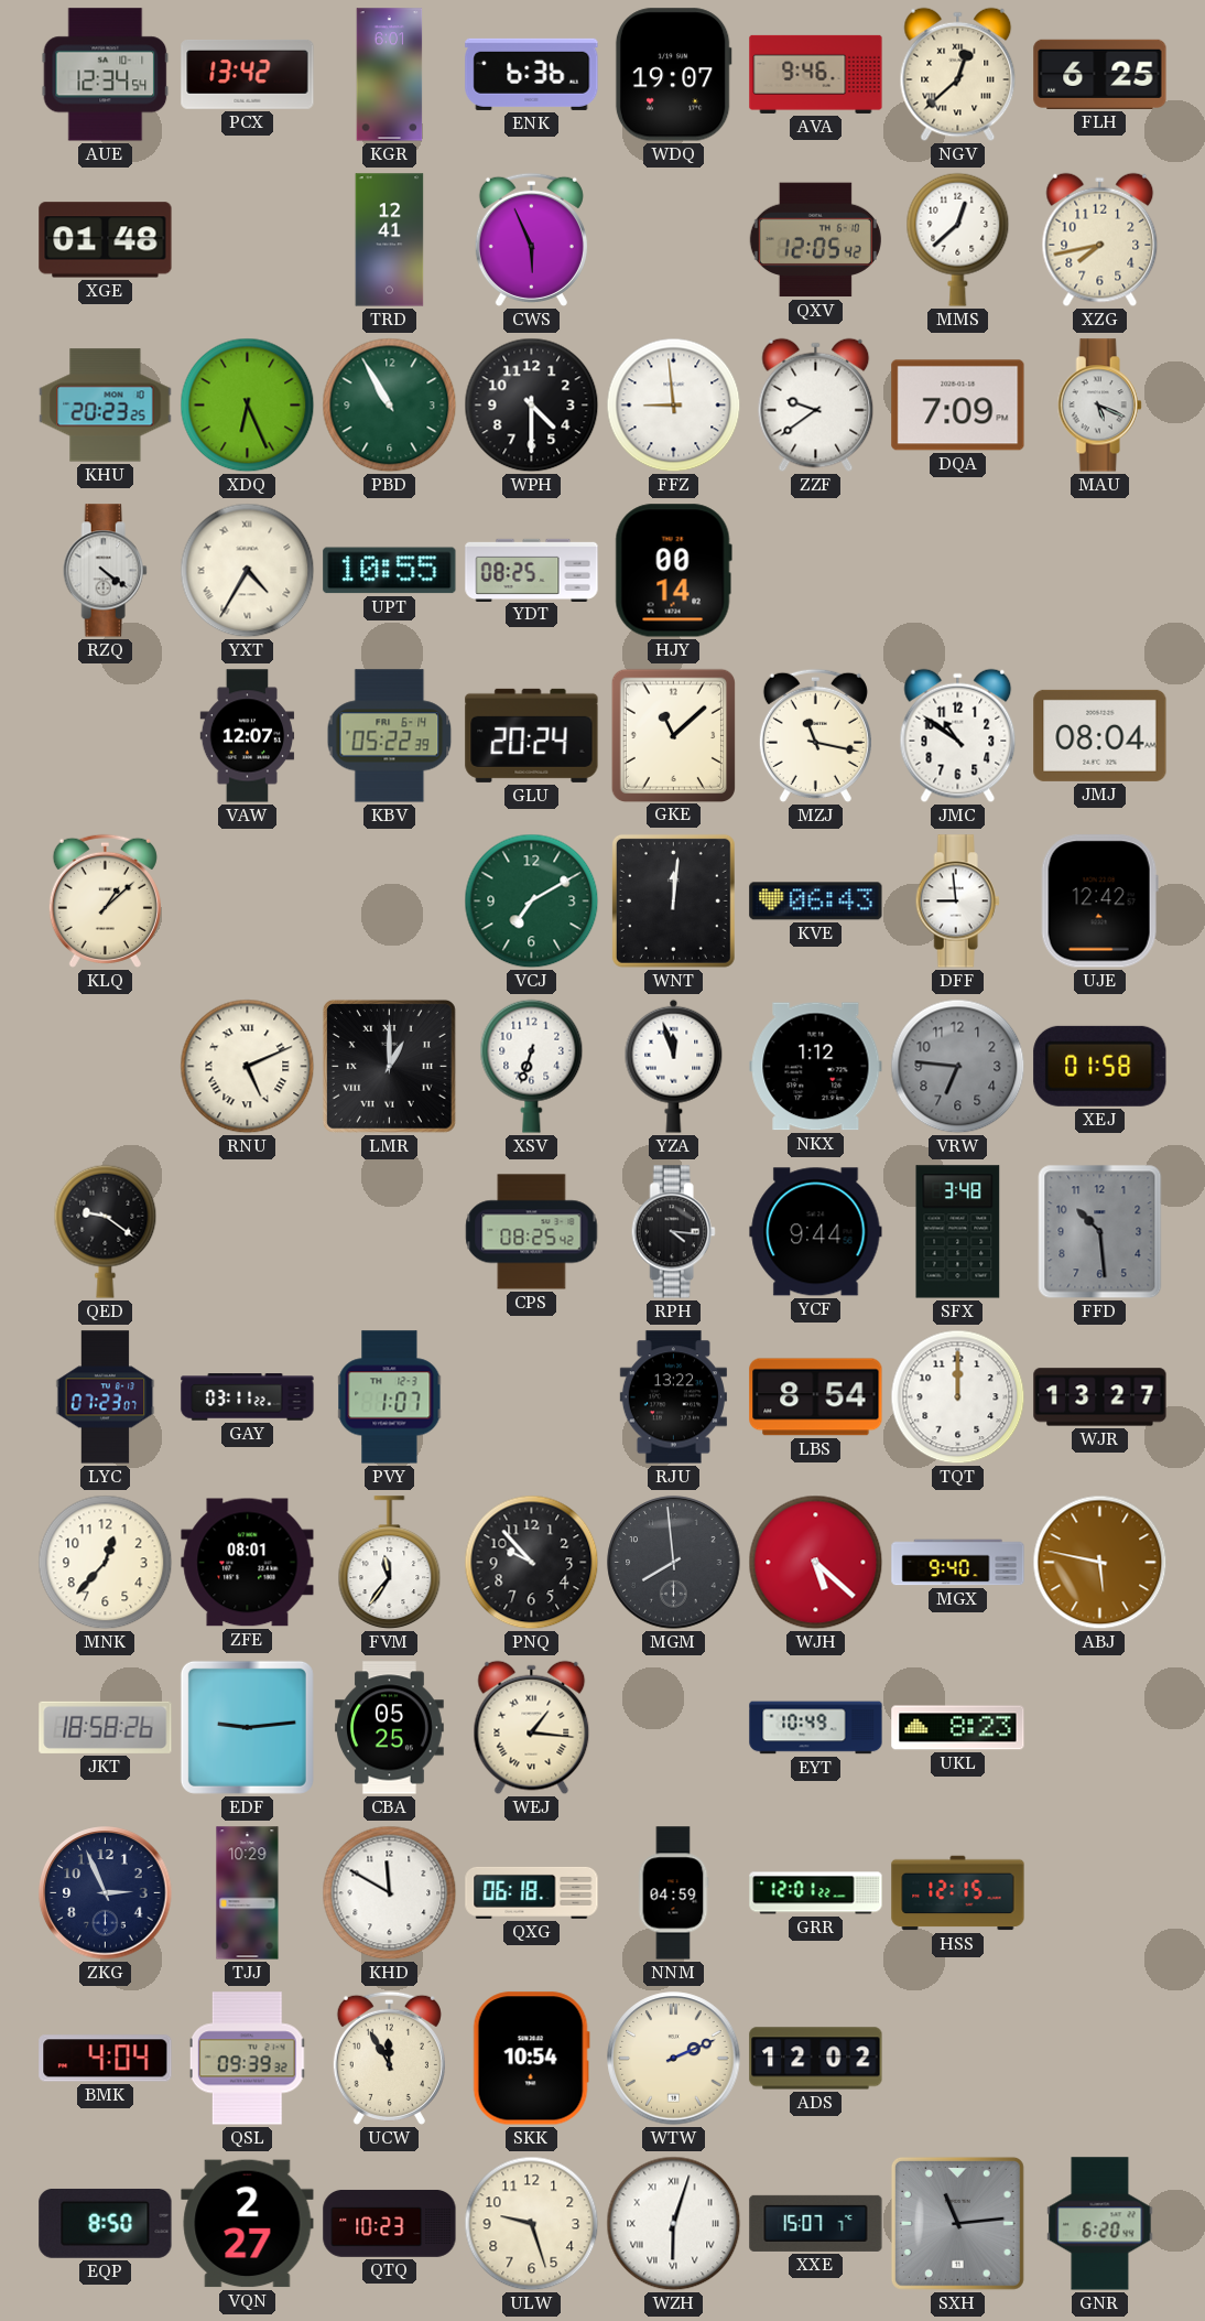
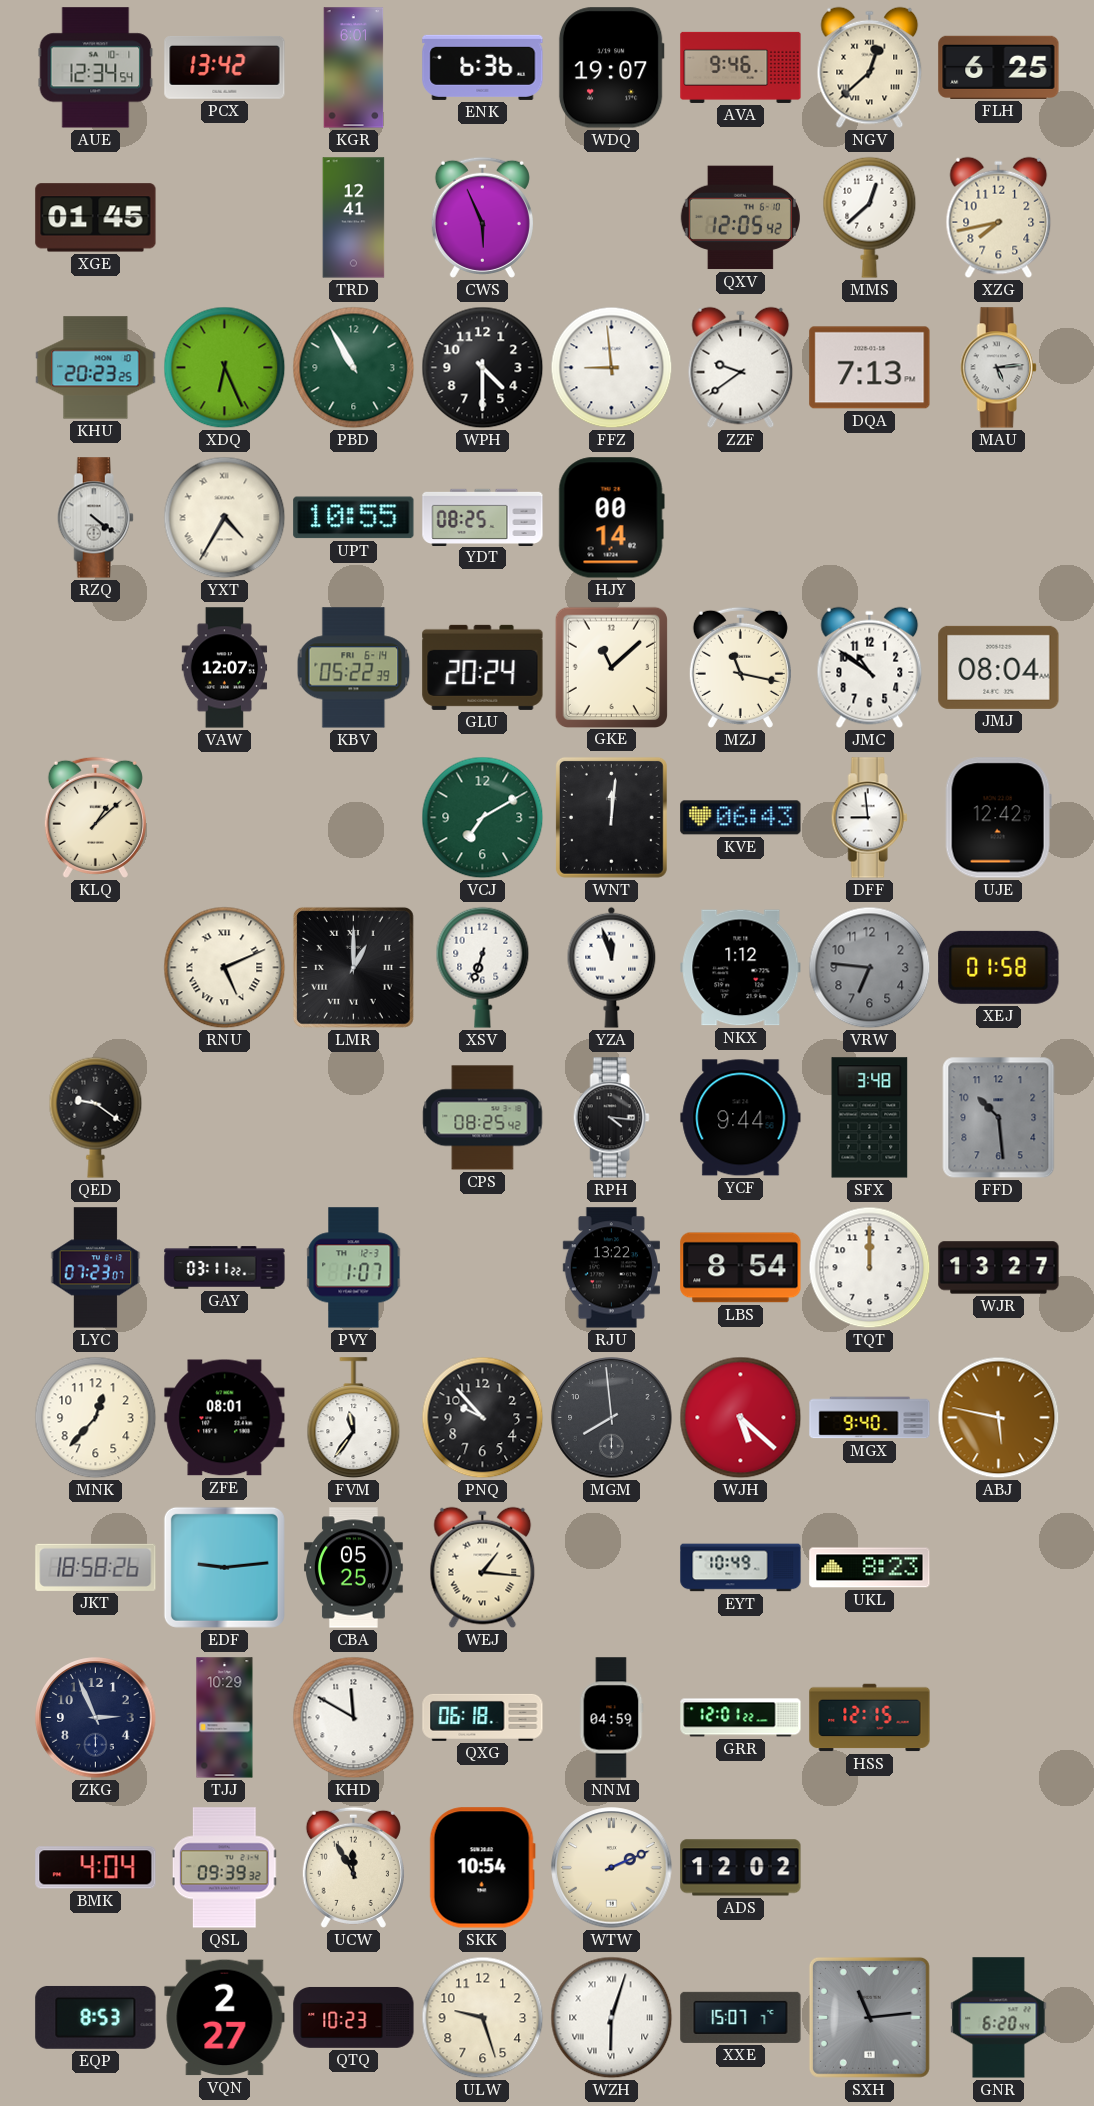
XGE: 01:48 -> 01:45 (96, 218)
DQA: 7:09 -> 7:13 (870, 368)
MAU: 5:19 -> 5:14 (998, 368)
EQP: 8:50 -> 8:53 (96, 2017)
